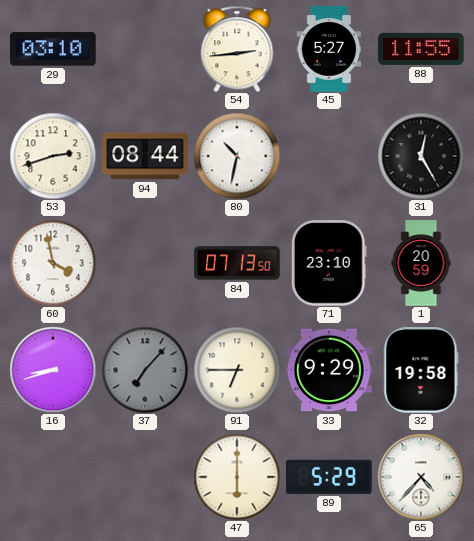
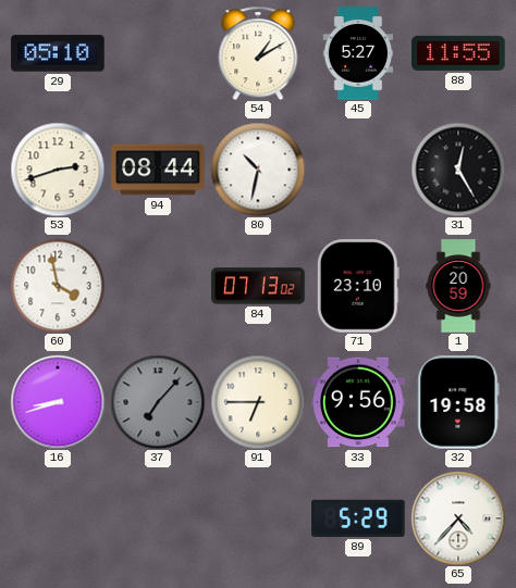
29: 03:10 -> 05:10 (58, 53)
54: 2:44 -> 1:10 (258, 53)
84: 07:13:50 -> 07:13:02 (258, 286)
33: 9:29 -> 9:56 (358, 402)
47: 6:00 -> none (237, 477)
